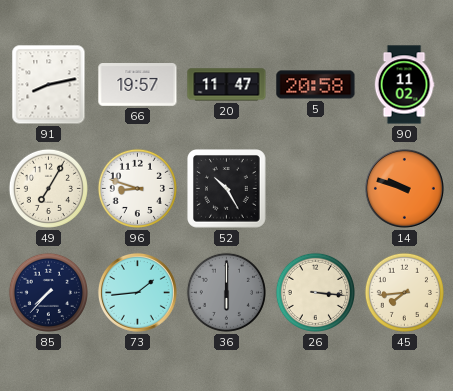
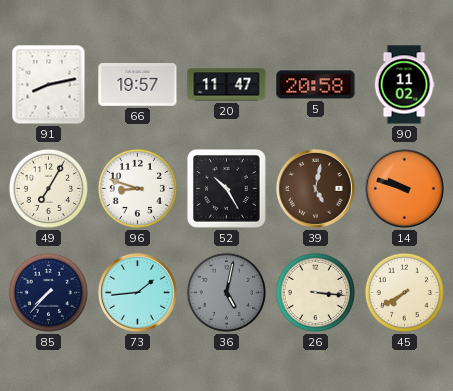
39: none -> 5:02 (315, 188)
36: 6:00 -> 5:02 (226, 292)
45: 7:44 -> 7:40 (404, 292)
